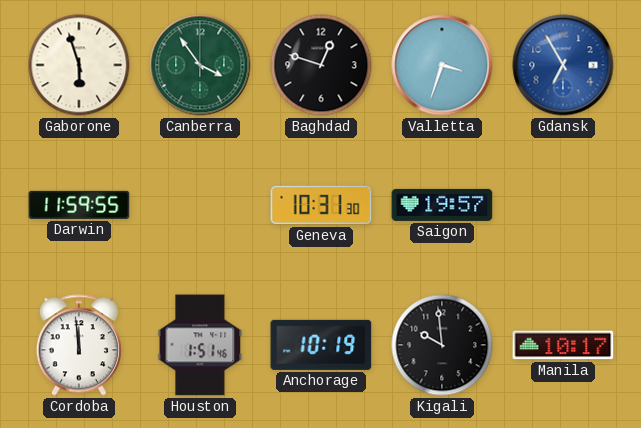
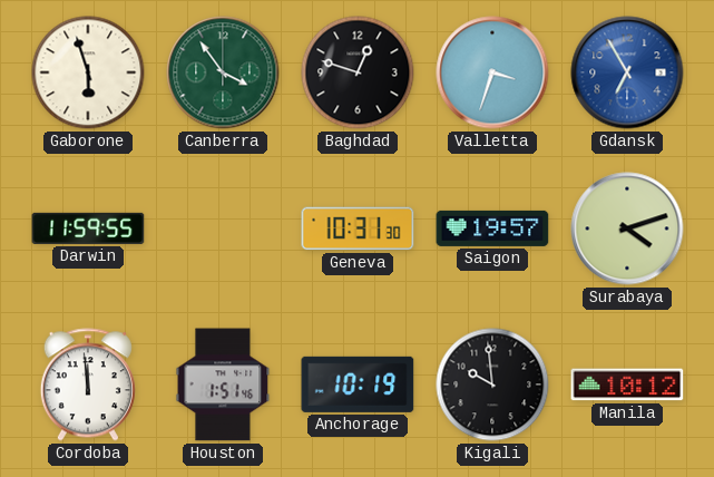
Surabaya: none -> 4:12 (627, 228)
Manila: 10:17 -> 10:12 (627, 384)
